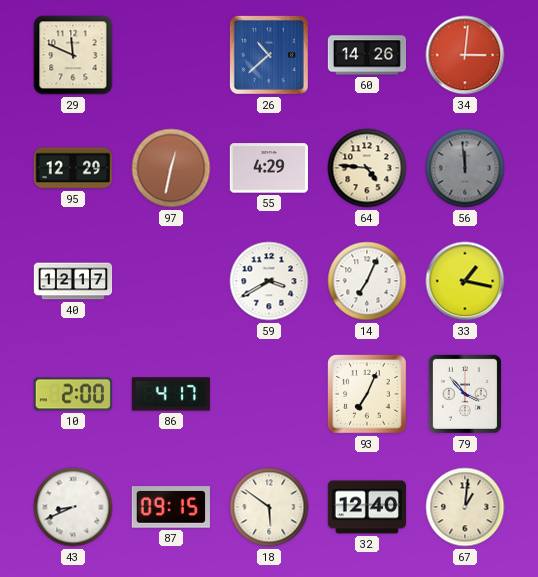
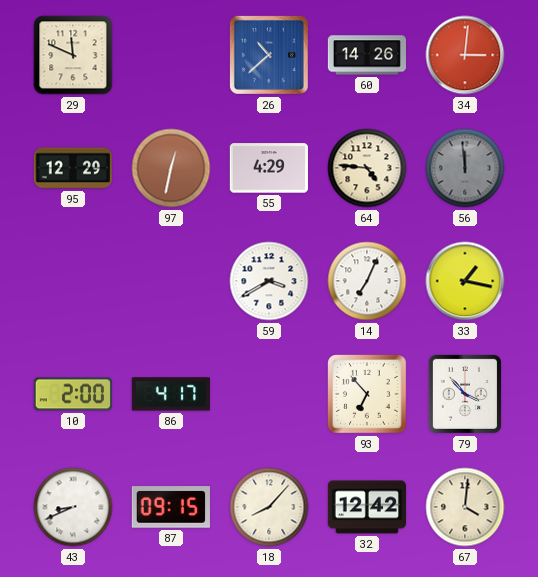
40: 12:17 -> none (73, 281)
93: 7:04 -> 6:53 (367, 394)
18: 5:51 -> 8:07 (269, 507)
32: 12:40 -> 12:42 (366, 507)
67: 1:01 -> 4:01 (465, 507)
